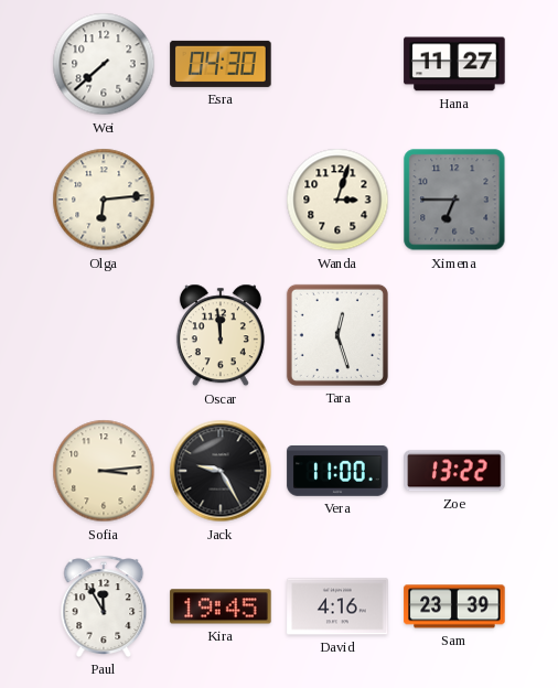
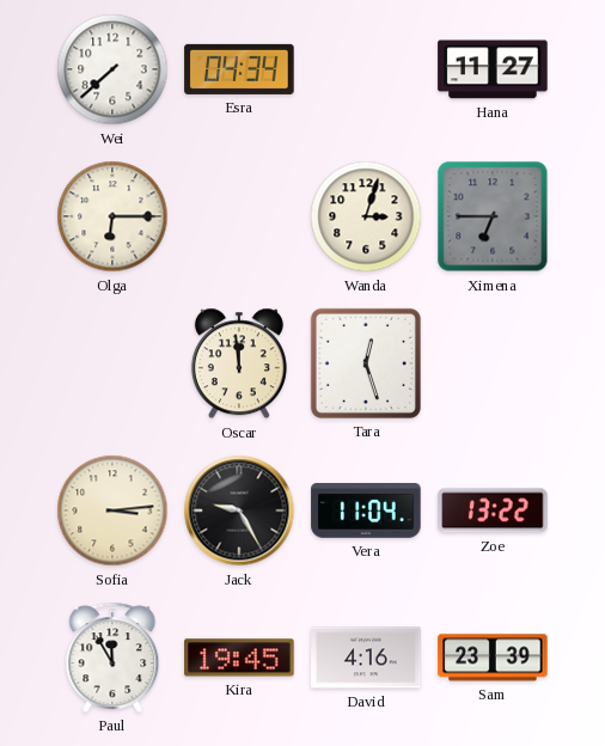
Esra: 04:30 -> 04:34 (239, 69)
Olga: 6:14 -> 6:15 (112, 216)
Vera: 11:00 -> 11:04 (366, 512)
